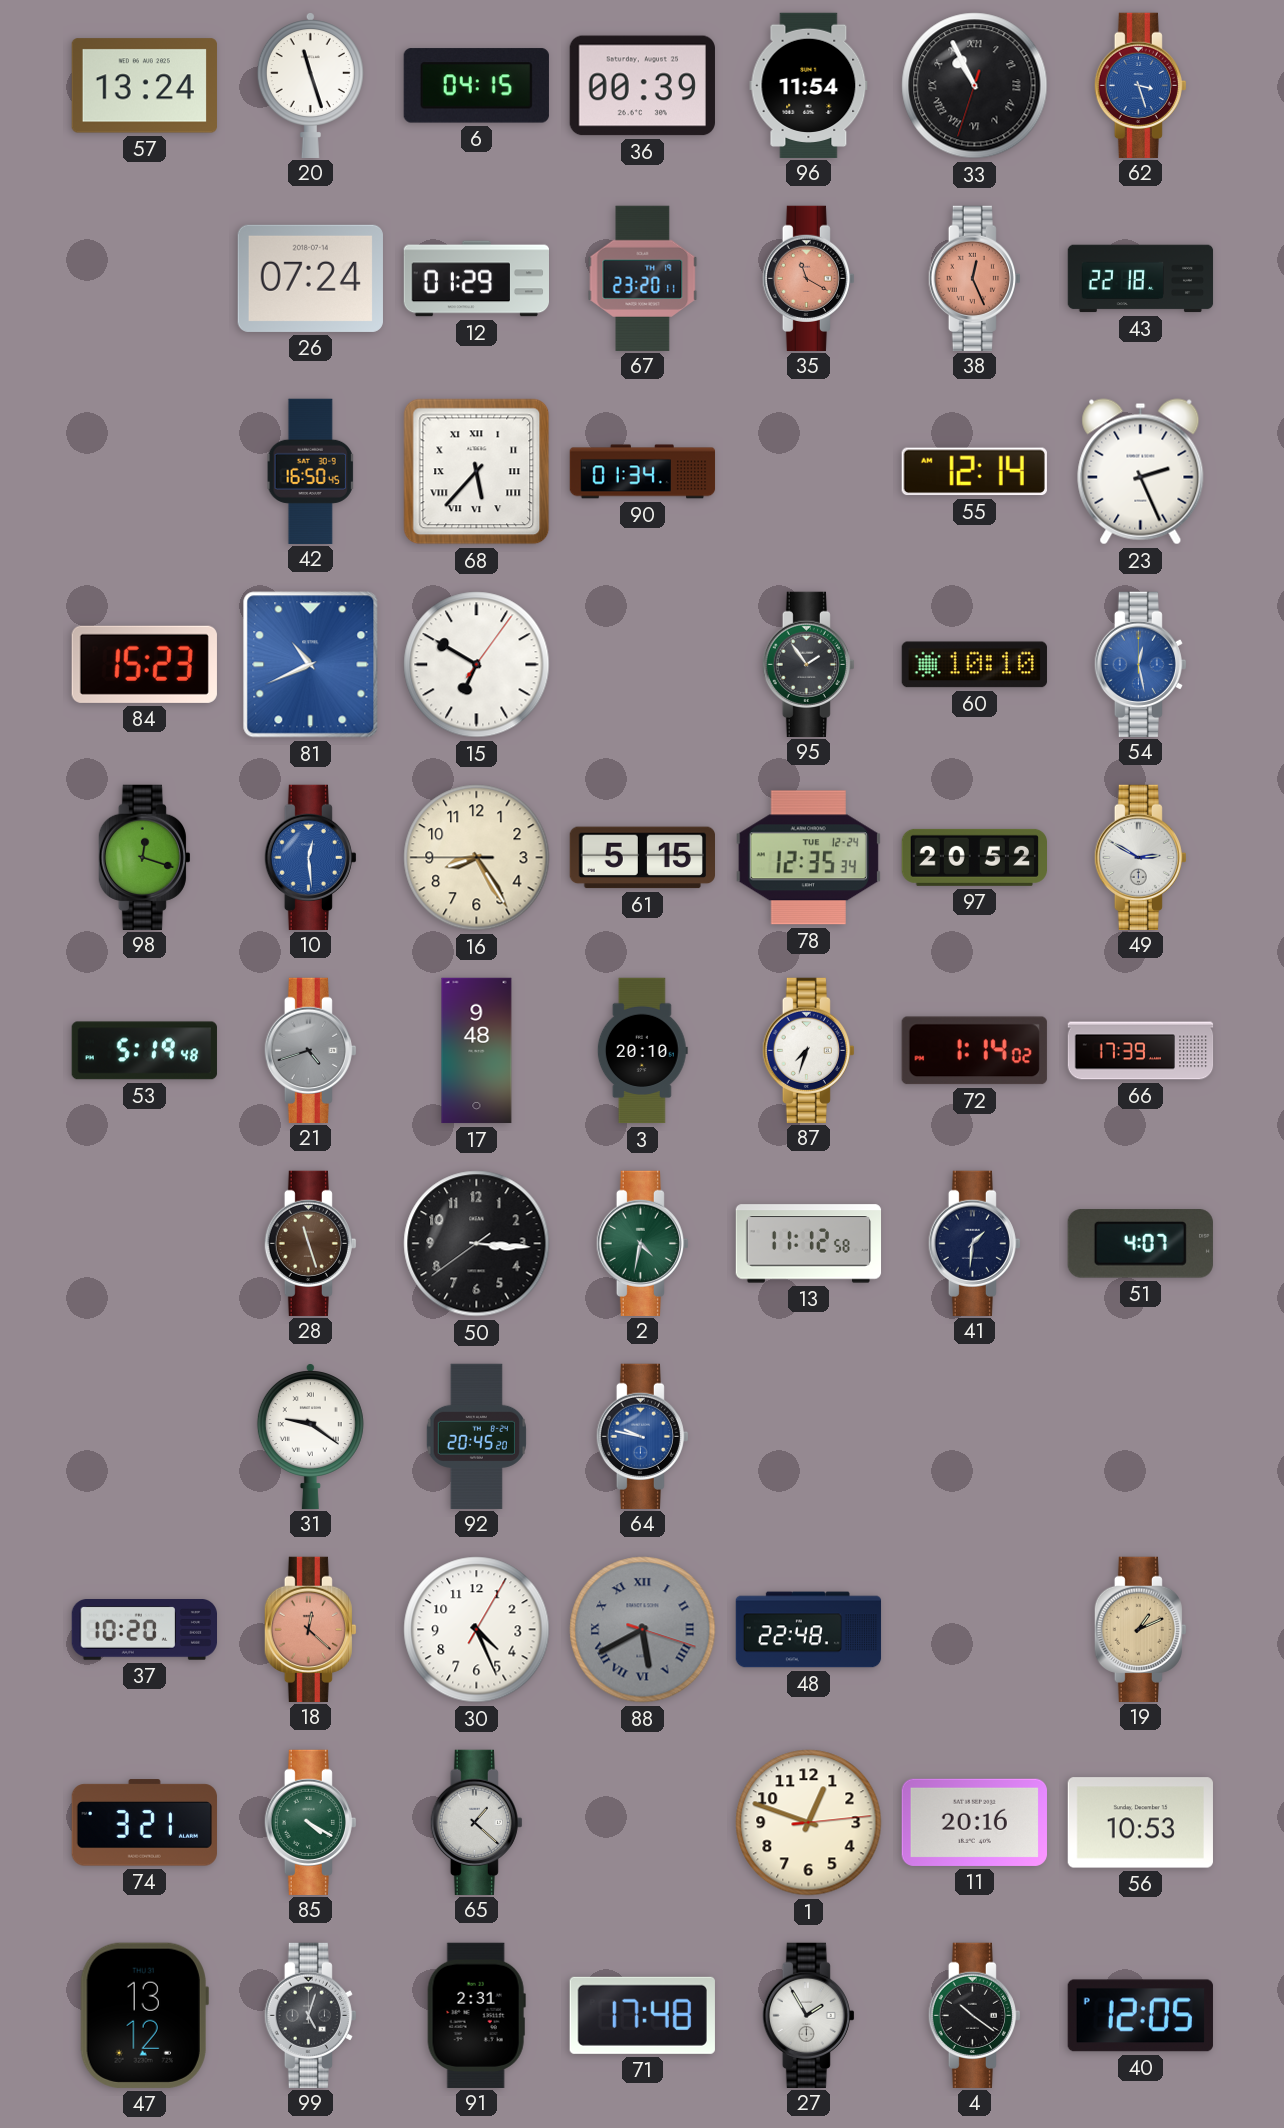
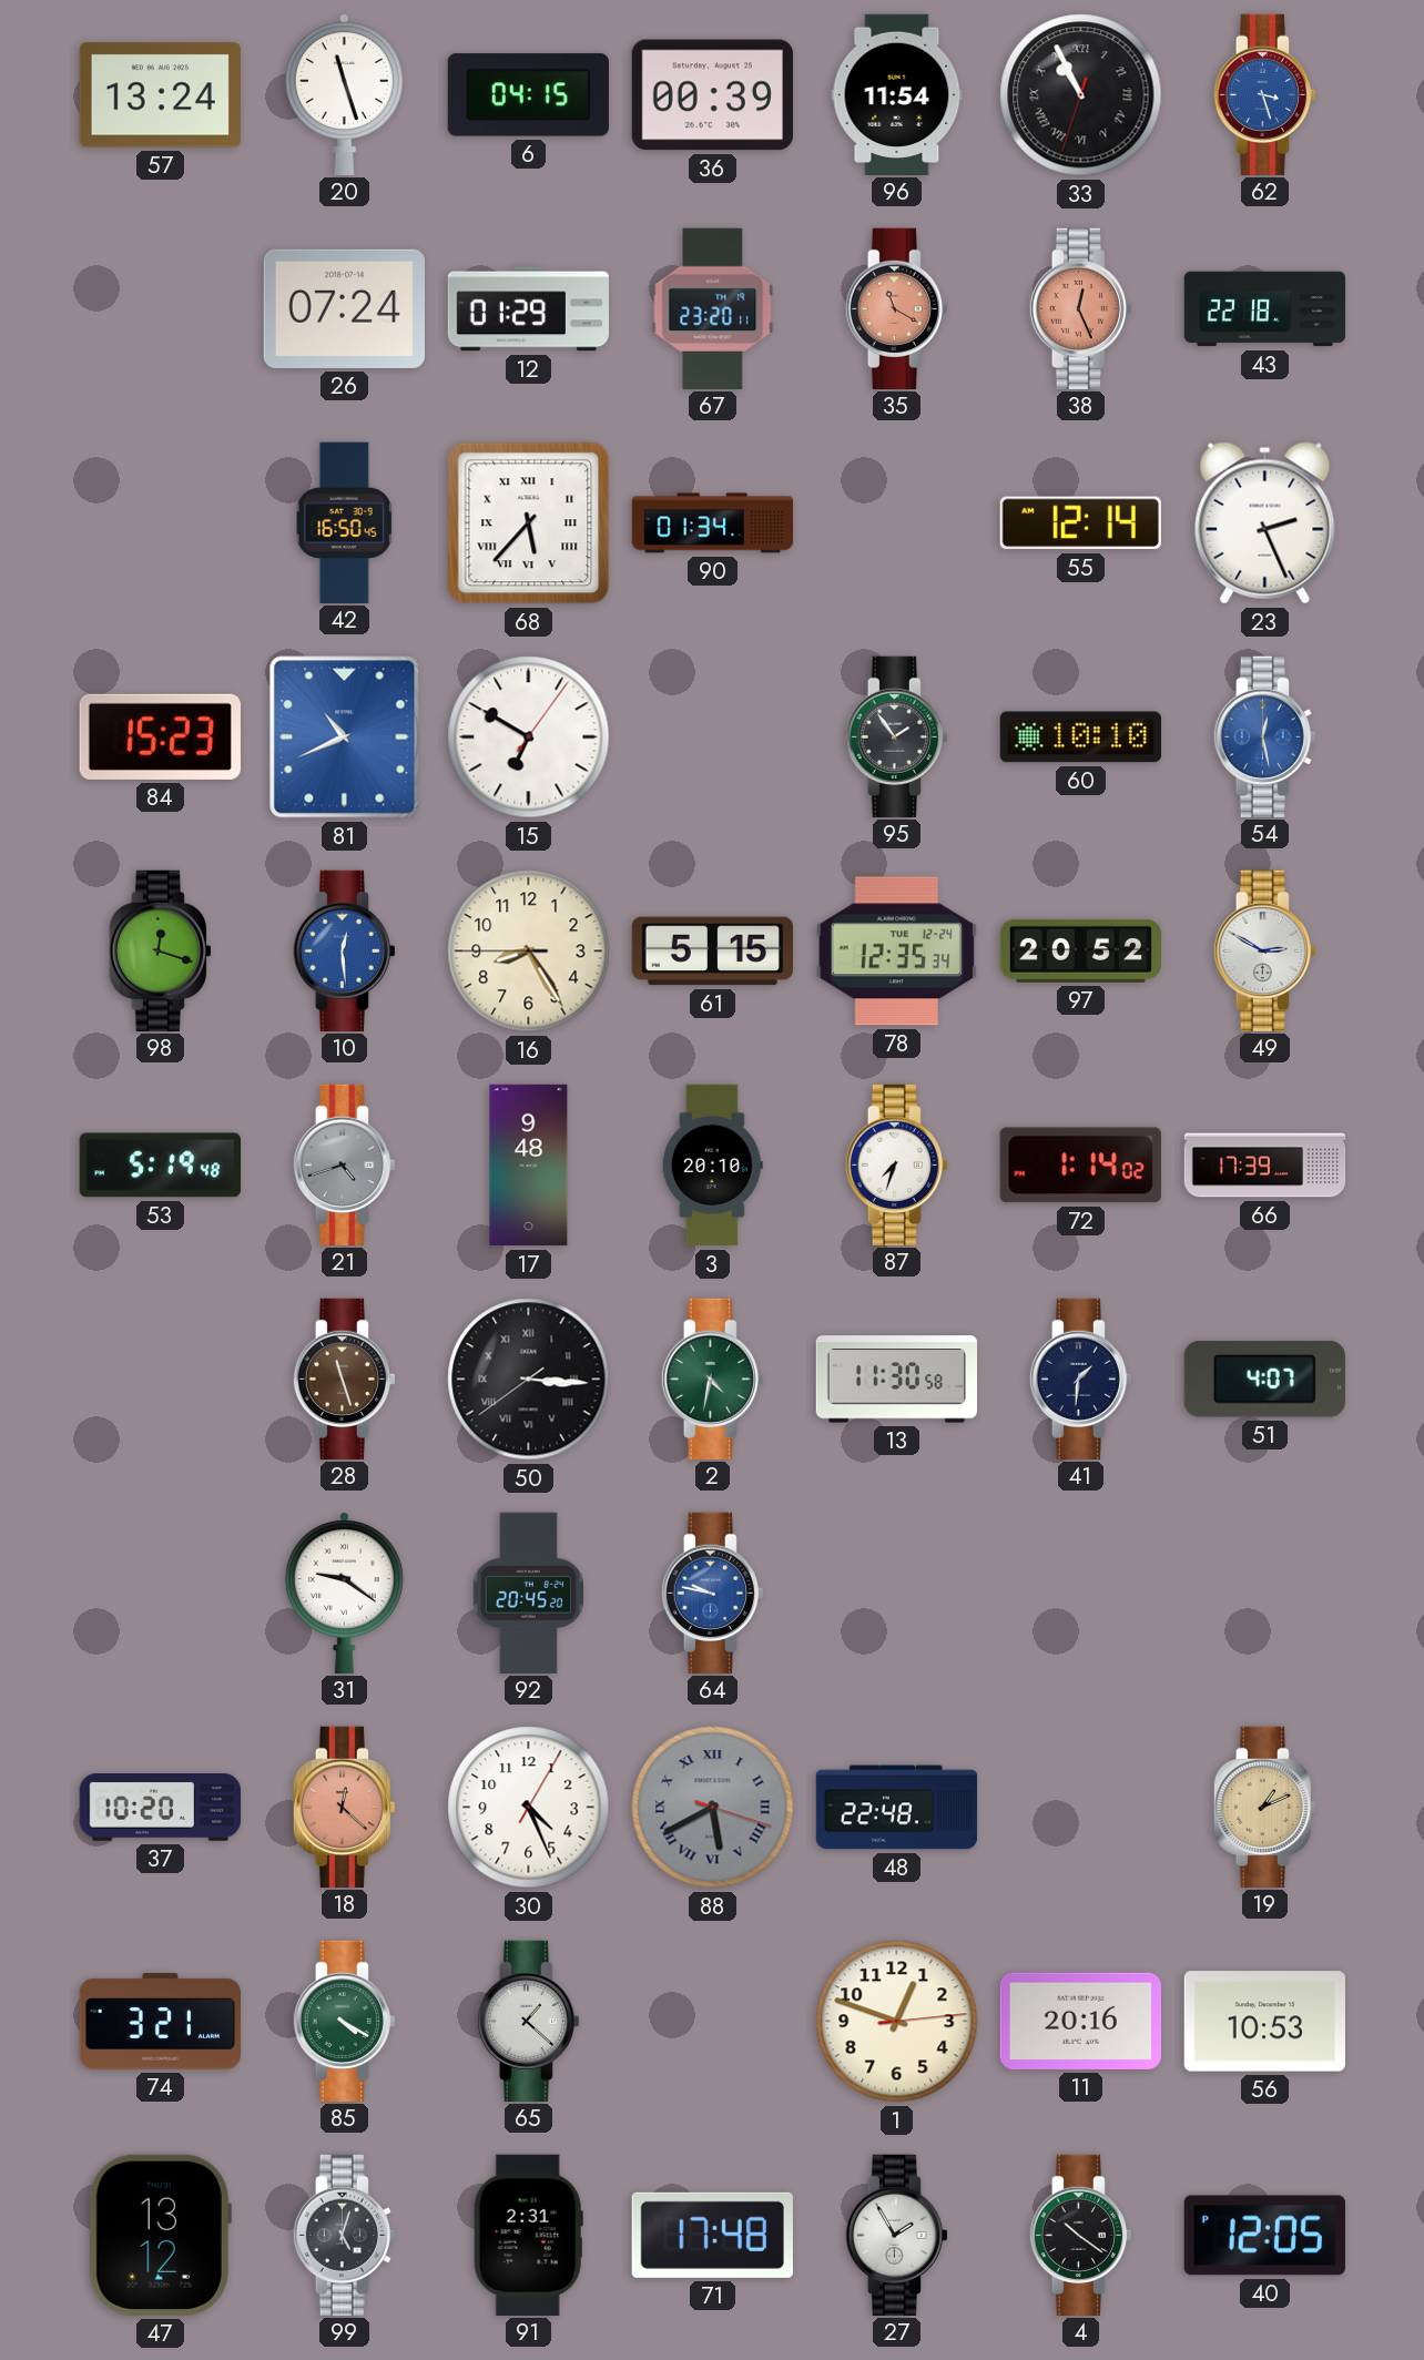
50 numerals: Arabic -> Roman (529, 1380)
13: 11:12 -> 11:30 (897, 1380)
